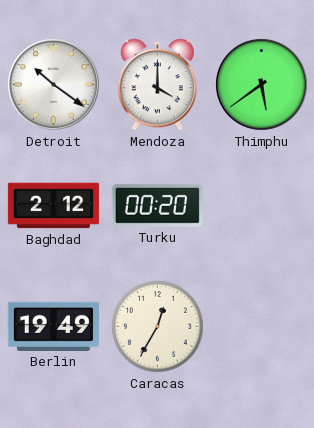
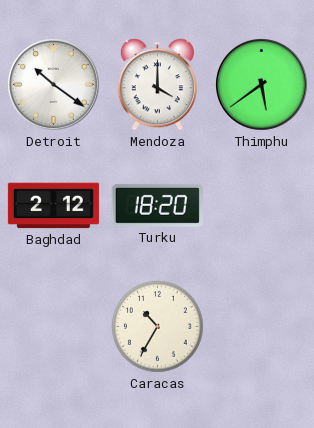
Turku: 00:20 -> 18:20 (157, 205)
Berlin: 19:49 -> none (53, 326)
Caracas: 12:35 -> 10:35 (158, 327)
